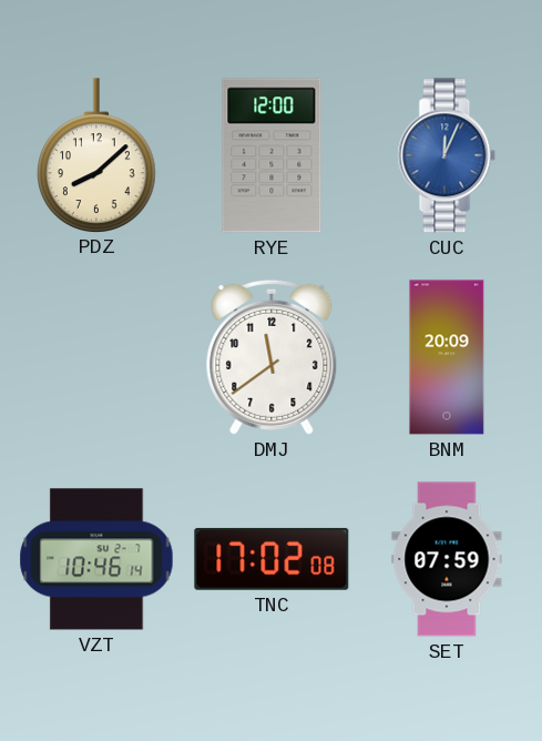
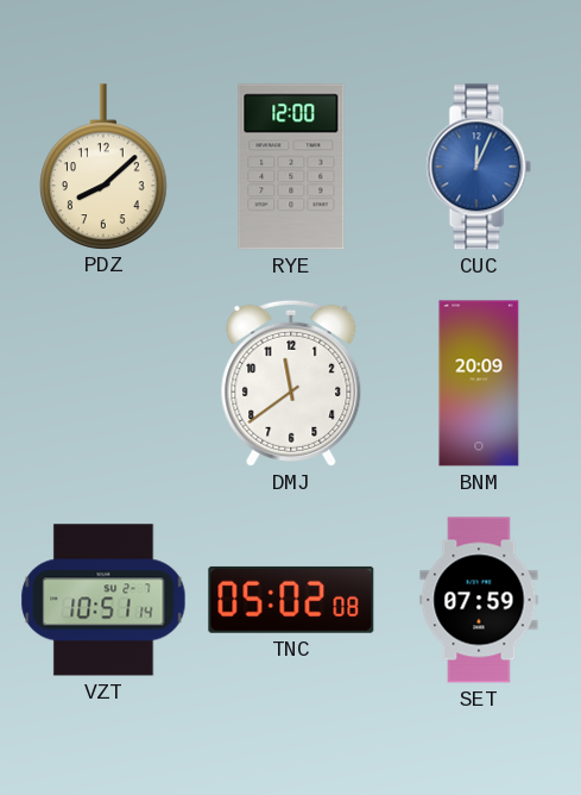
VZT: 10:46 -> 10:51 (103, 600)
TNC: 17:02 -> 05:02 (291, 600)
